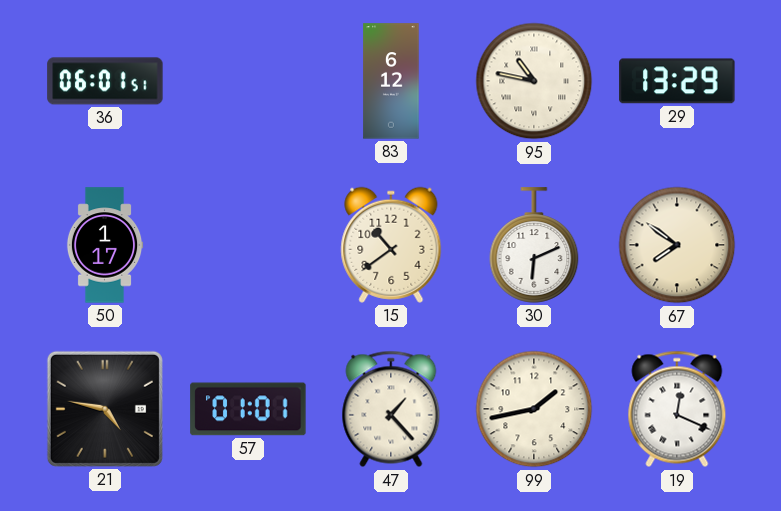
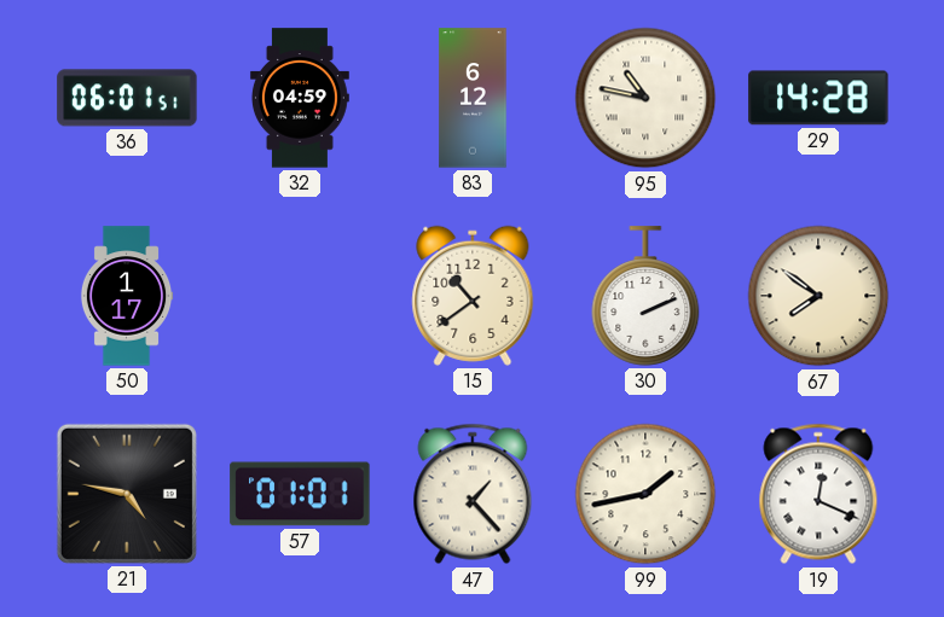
32: none -> 04:59 (300, 98)
29: 13:29 -> 14:28 (818, 98)
30: 6:11 -> 2:11 (645, 296)
